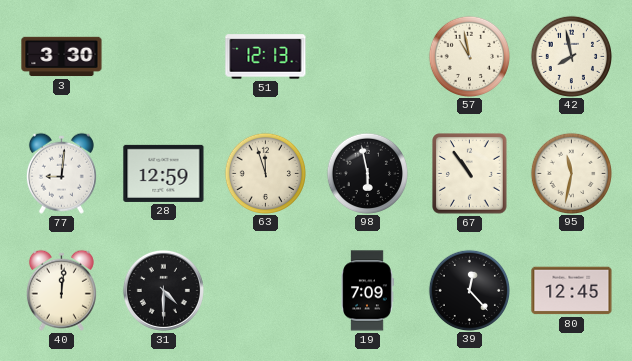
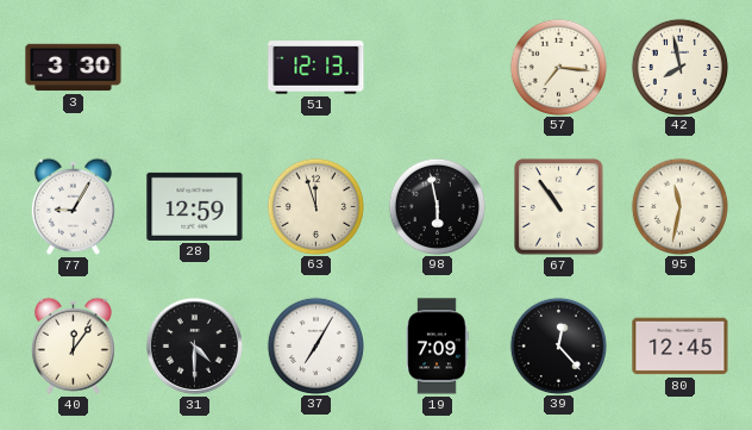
57: 10:58 -> 7:16 (558, 67)
77: 9:01 -> 9:05 (73, 206)
40: 12:01 -> 12:06 (73, 345)
37: none -> 7:05 (315, 345)
